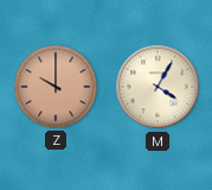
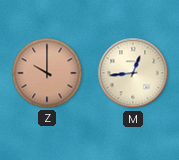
M: 4:05 -> 12:44 (133, 73)
